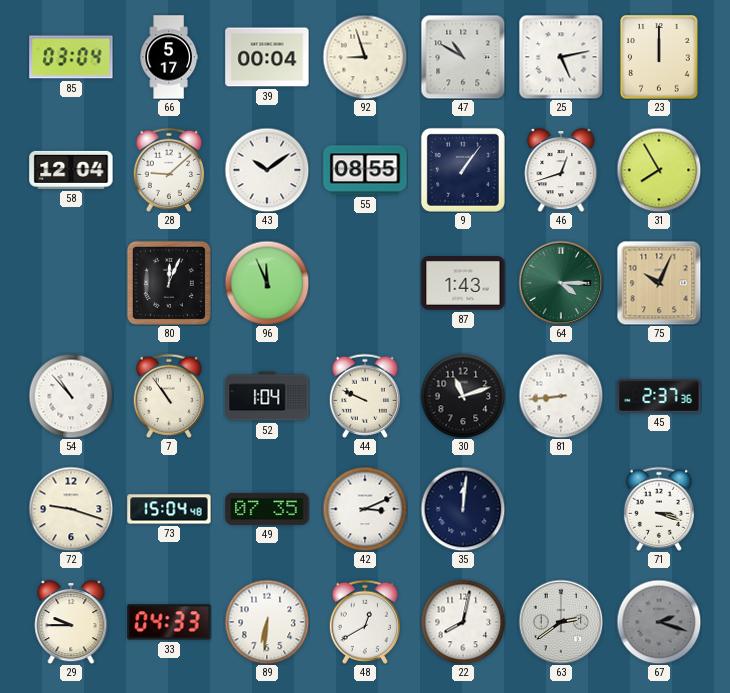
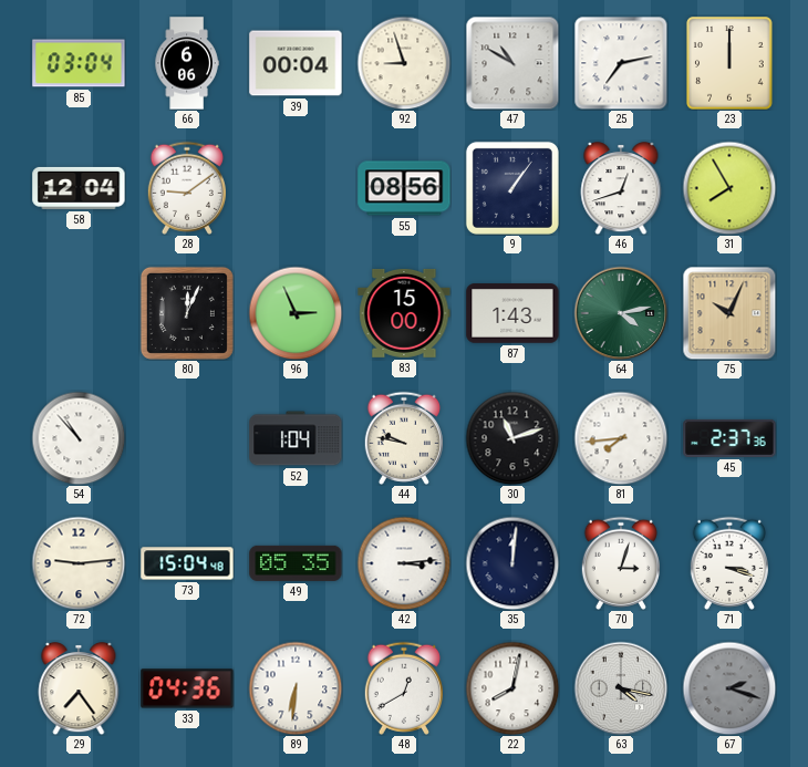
66: 5:17 -> 6:06 (187, 63)
25: 5:13 -> 7:13 (621, 63)
28: 9:08 -> 9:09 (187, 188)
43: 10:09 -> none (267, 170)
55: 08:55 -> 08:56 (404, 188)
96: 11:56 -> 2:56 (296, 313)
83: none -> 15:00 (404, 313)
64: 4:15 -> 4:13 (621, 313)
7: 10:54 -> none (169, 396)
44: 9:49 -> 9:47 (404, 438)
81: 8:44 -> 7:44 (621, 438)
72: 9:18 -> 9:14 (79, 563)
49: 07:35 -> 05:35 (296, 563)
42: 3:11 -> 3:14 (404, 563)
70: none -> 3:03 (621, 563)
29: 9:45 -> 7:24 (79, 690)
33: 04:33 -> 04:36 (187, 688)
63: 2:39 -> 4:17 (621, 688)
